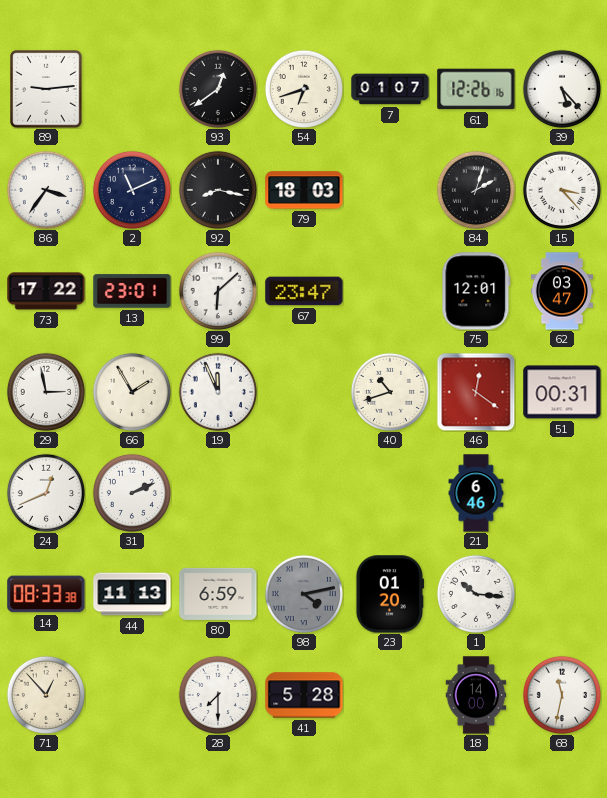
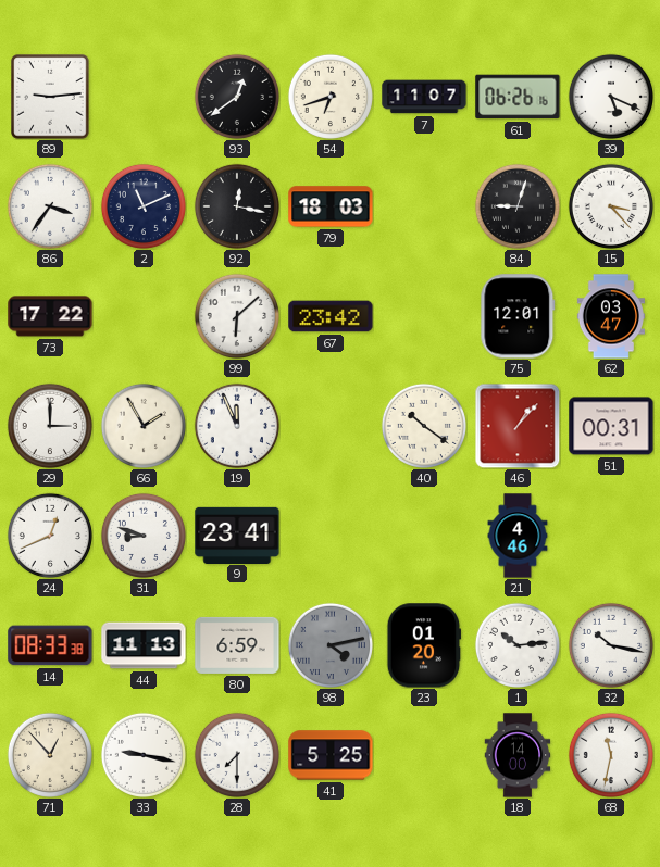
7: 01:07 -> 11:07 (424, 97)
61: 12:26 -> 06:26 (518, 97)
39: 5:23 -> 5:19 (611, 97)
92: 8:17 -> 12:17 (237, 206)
84: 2:03 -> 9:03 (518, 206)
13: 23:01 -> none (132, 291)
67: 23:47 -> 23:42 (331, 316)
29: 2:58 -> 3:00 (50, 426)
40: 10:42 -> 10:21 (424, 426)
46: 12:21 -> 1:07 (518, 426)
31: 2:11 -> 8:48 (144, 536)
9: none -> 23:41 (237, 535)
21: 6:46 -> 4:46 (518, 536)
1: 10:16 -> 10:14 (518, 645)
32: none -> 10:17 (611, 645)
33: none -> 9:17 (144, 755)
41: 5:28 -> 5:25 (331, 755)
